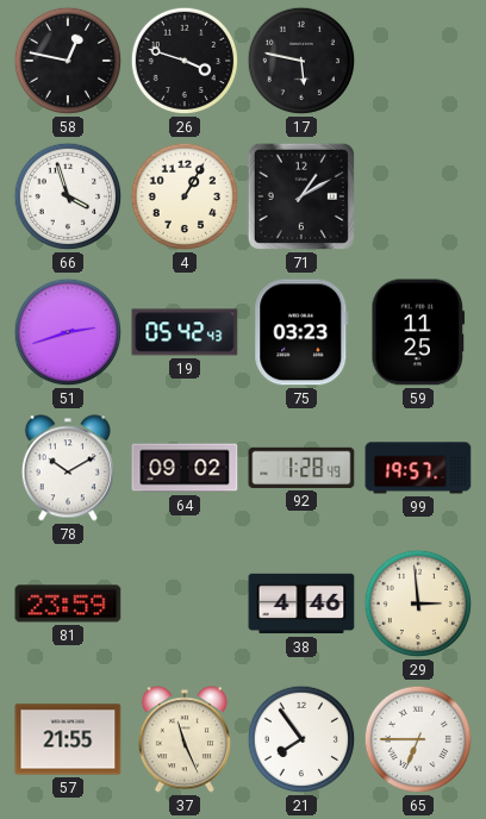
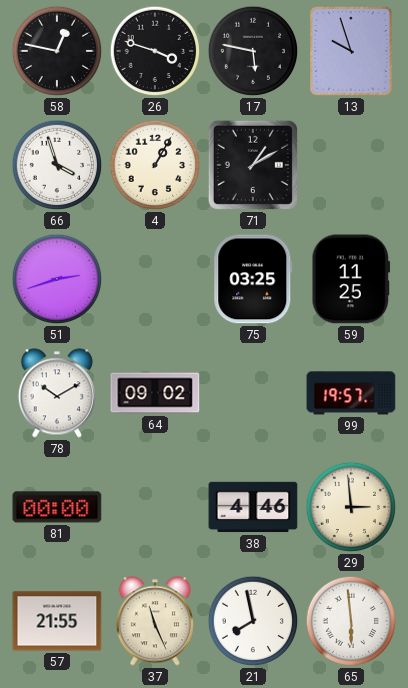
13: none -> 9:57 (352, 52)
19: 05:42 -> none (185, 332)
75: 03:23 -> 03:25 (253, 279)
92: 1:28 -> none (301, 468)
81: 23:59 -> 00:00 (57, 507)
21: 7:54 -> 7:58 (253, 621)
65: 6:45 -> 5:59 (351, 621)
